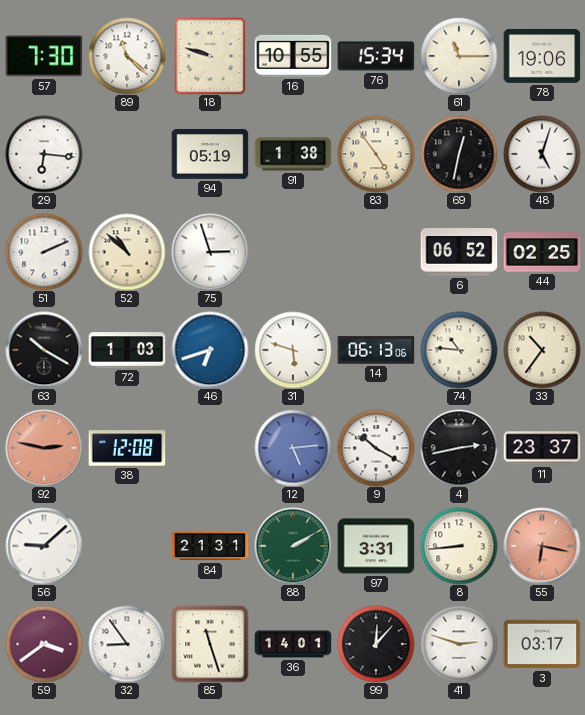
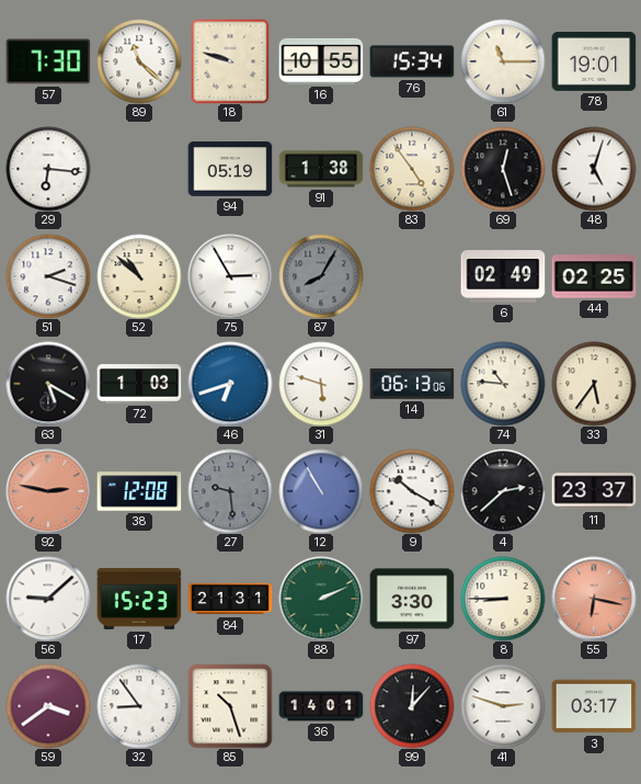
78: 19:06 -> 19:01 (594, 61)
69: 12:32 -> 12:27 (503, 169)
51: 2:11 -> 2:18 (48, 276)
75: 2:57 -> 2:55 (230, 276)
87: none -> 8:05 (321, 276)
6: 06:52 -> 02:49 (503, 276)
63: 10:20 -> 5:20 (48, 384)
33: 10:36 -> 5:36 (594, 384)
27: none -> 9:29 (230, 491)
12: 5:14 -> 10:55 (321, 491)
4: 2:43 -> 2:38 (503, 491)
17: none -> 15:23 (139, 599)
88: 2:10 -> 2:11 (321, 599)
97: 3:31 -> 3:30 (412, 599)
8: 8:44 -> 8:45 (503, 599)
85: 11:27 -> 10:27 (230, 706)
